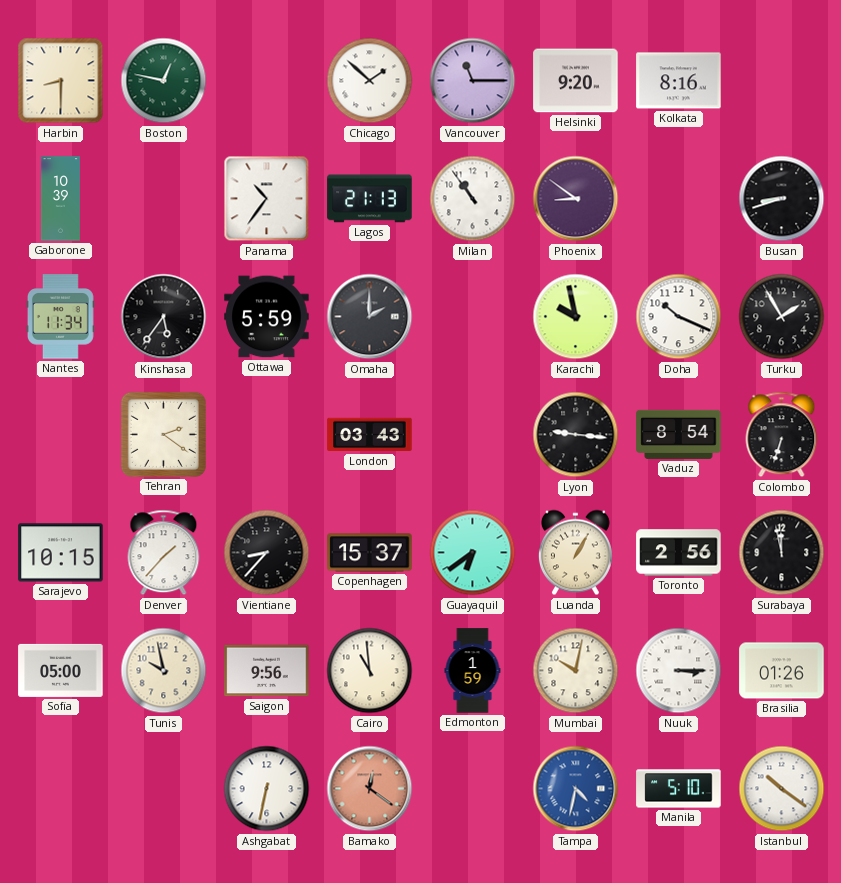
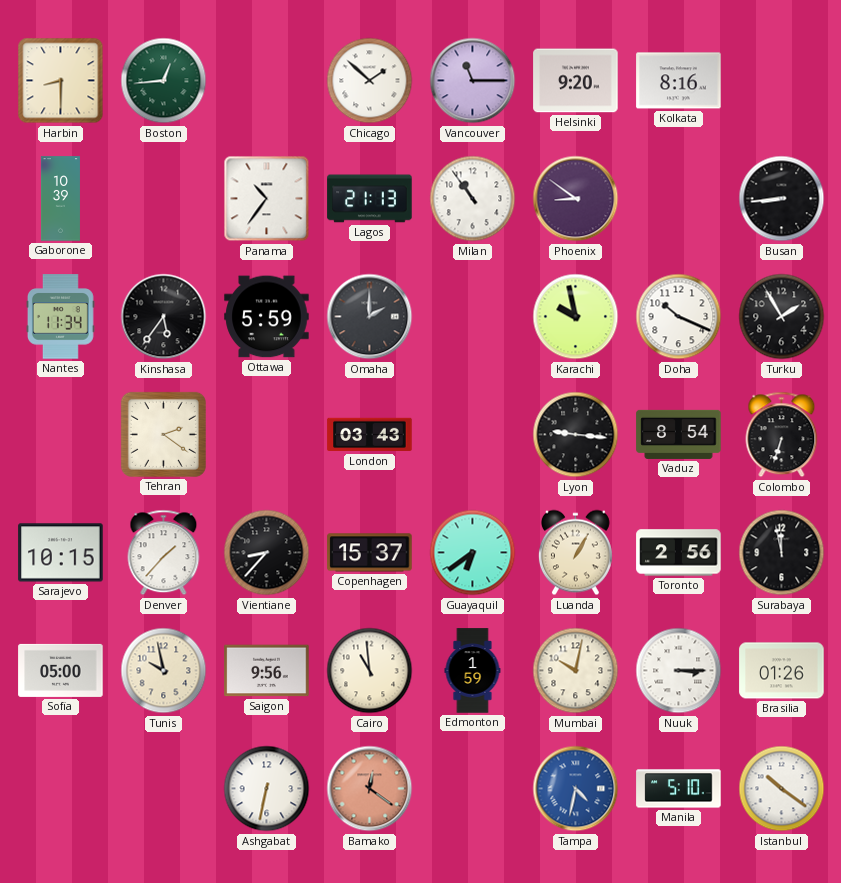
Boston: 12:47 -> 12:44 (164, 81)
Busan: 8:42 -> 8:44 (782, 199)
